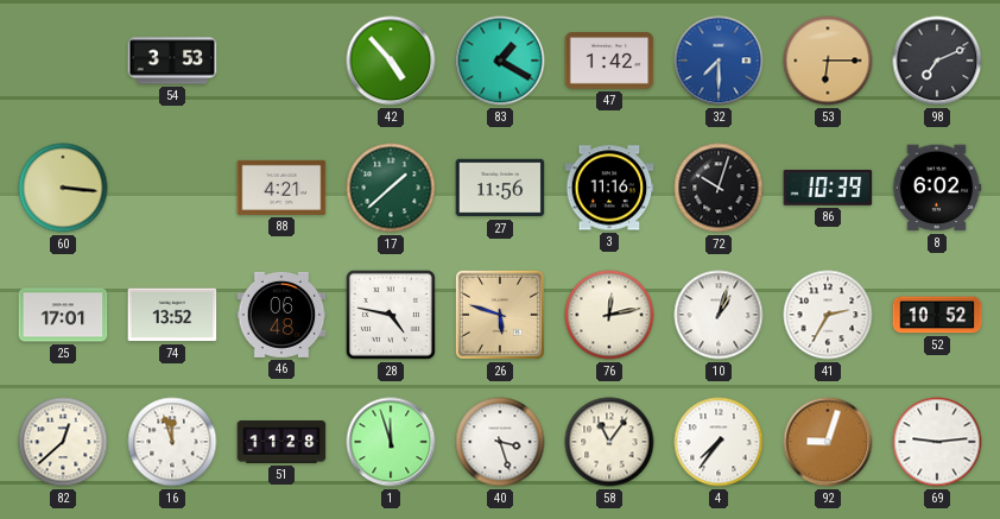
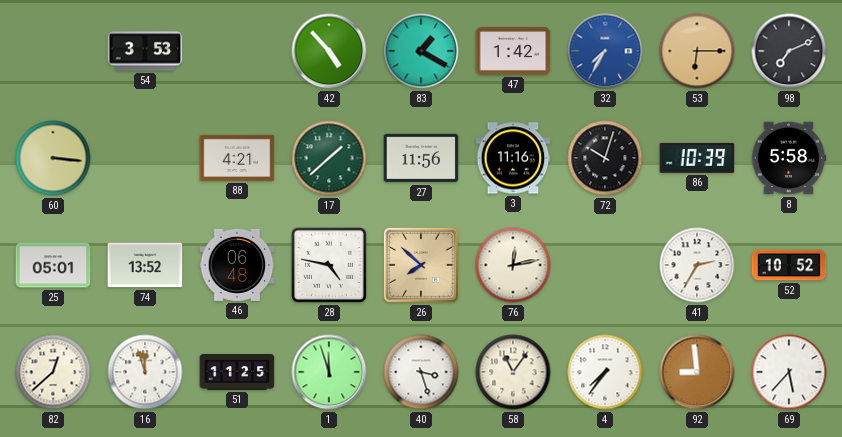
32: 7:30 -> 7:35 (605, 51)
8: 6:02 -> 5:58 (789, 158)
25: 17:01 -> 05:01 (53, 265)
26: 5:48 -> 7:52 (421, 265)
10: 1:03 -> none (719, 315)
51: 11:28 -> 11:25 (237, 372)
92: 9:03 -> 8:59 (697, 372)
69: 9:14 -> 5:37 (789, 372)
